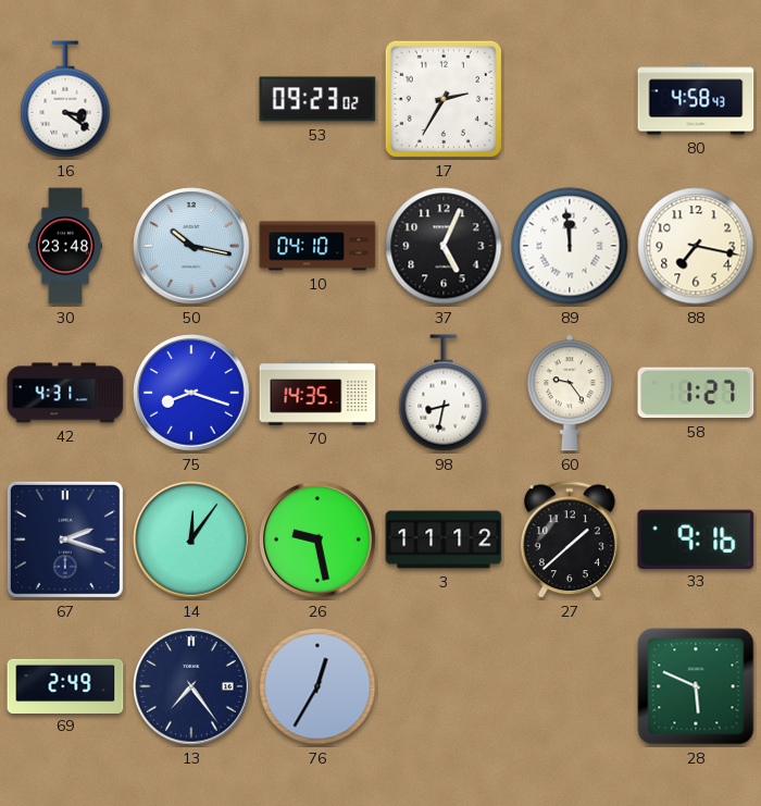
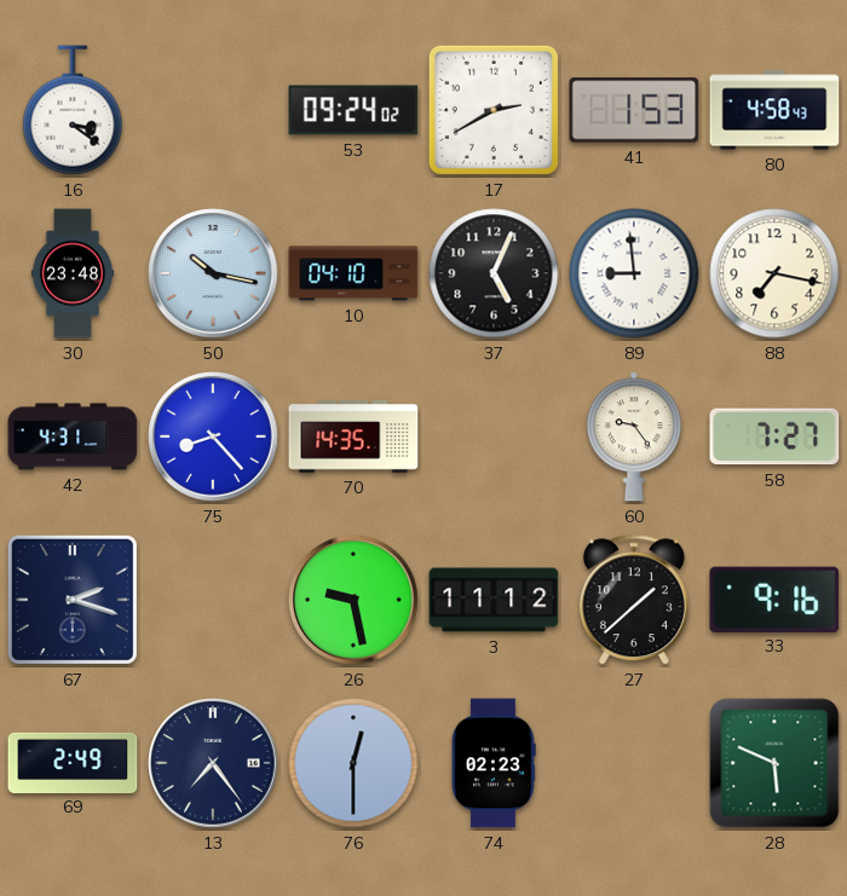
53: 09:23 -> 09:24 (353, 110)
17: 2:35 -> 2:40 (494, 110)
41: none -> 1:53 (634, 110)
89: 11:59 -> 8:59 (634, 273)
75: 8:18 -> 8:23 (213, 437)
98: 8:32 -> none (444, 393)
58: 1:27 -> 7:27 (774, 437)
14: 12:06 -> none (191, 540)
76: 12:35 -> 12:30 (353, 763)
74: none -> 02:23 (494, 763)
